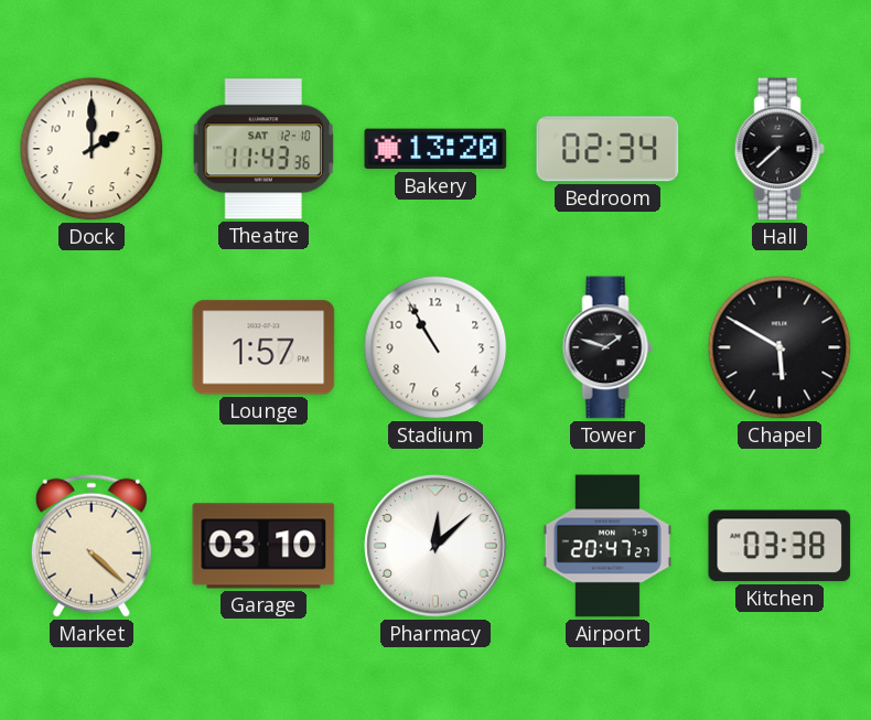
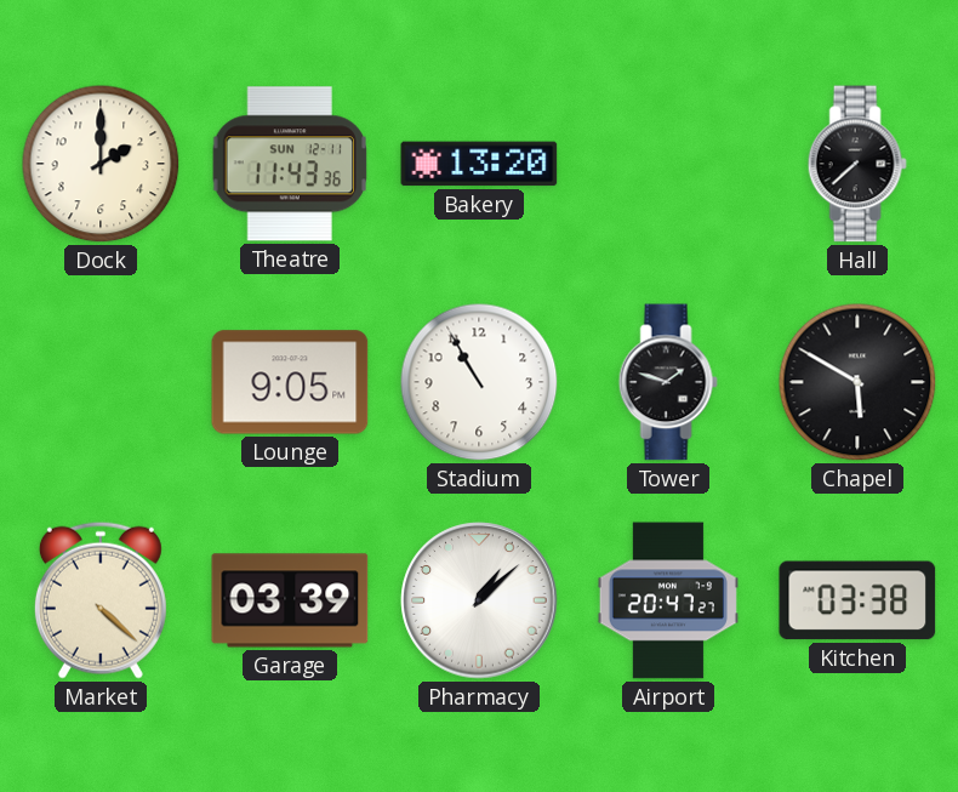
Theatre date: SAT 12-10 -> SUN 12-11 (290, 164)
Bedroom: 02:34 -> none (607, 149)
Lounge: 1:57 -> 9:05 (290, 382)
Garage: 03:10 -> 03:39 (290, 600)
Pharmacy: 12:08 -> 1:08 (479, 600)
